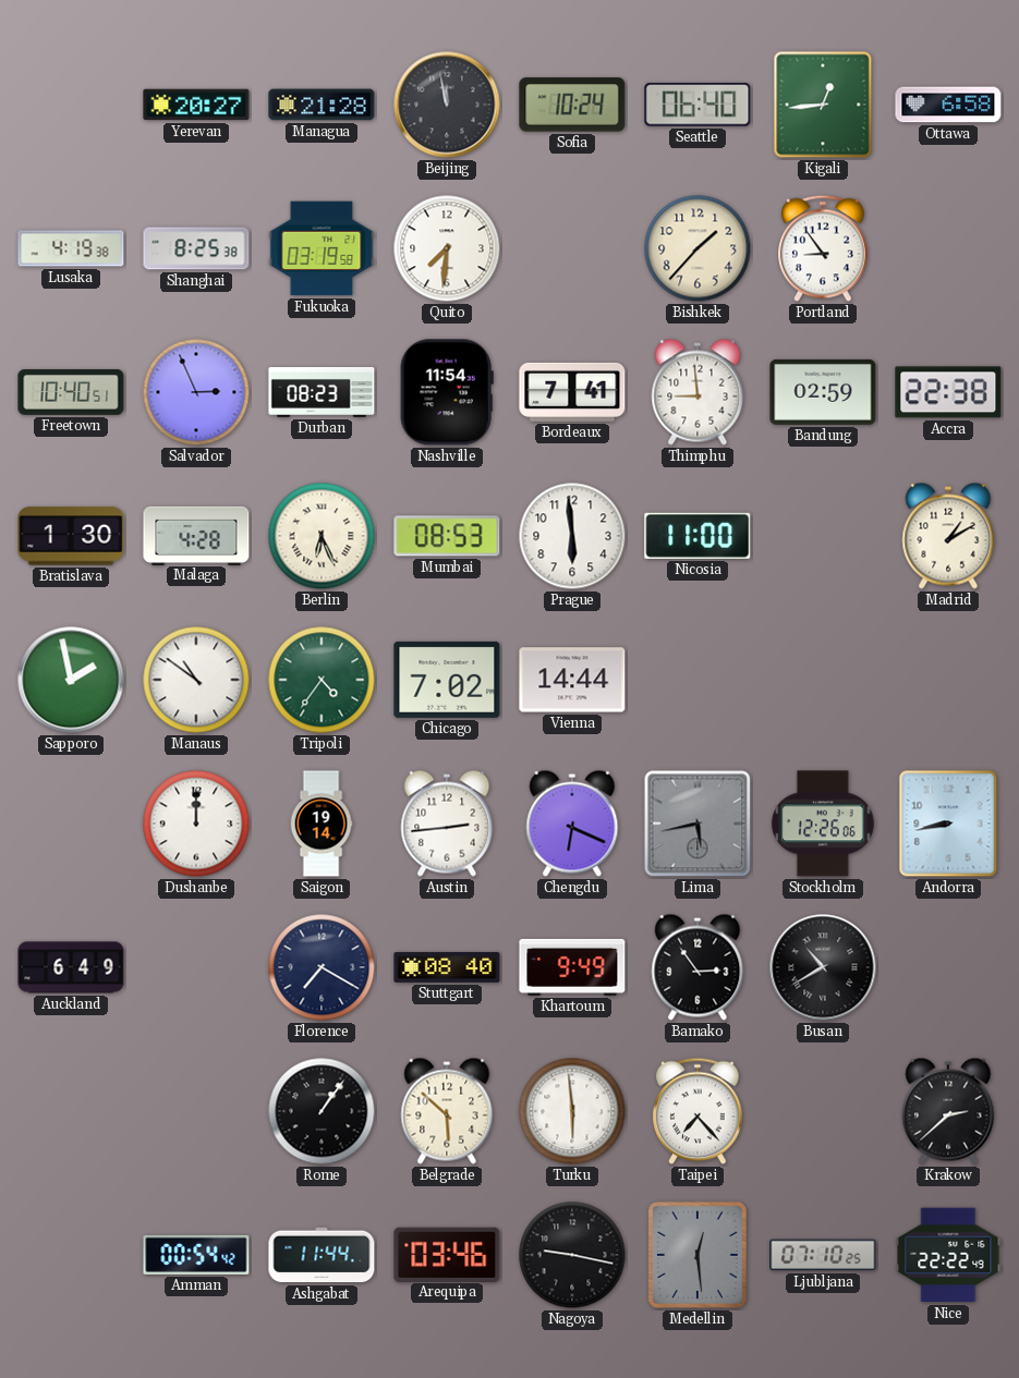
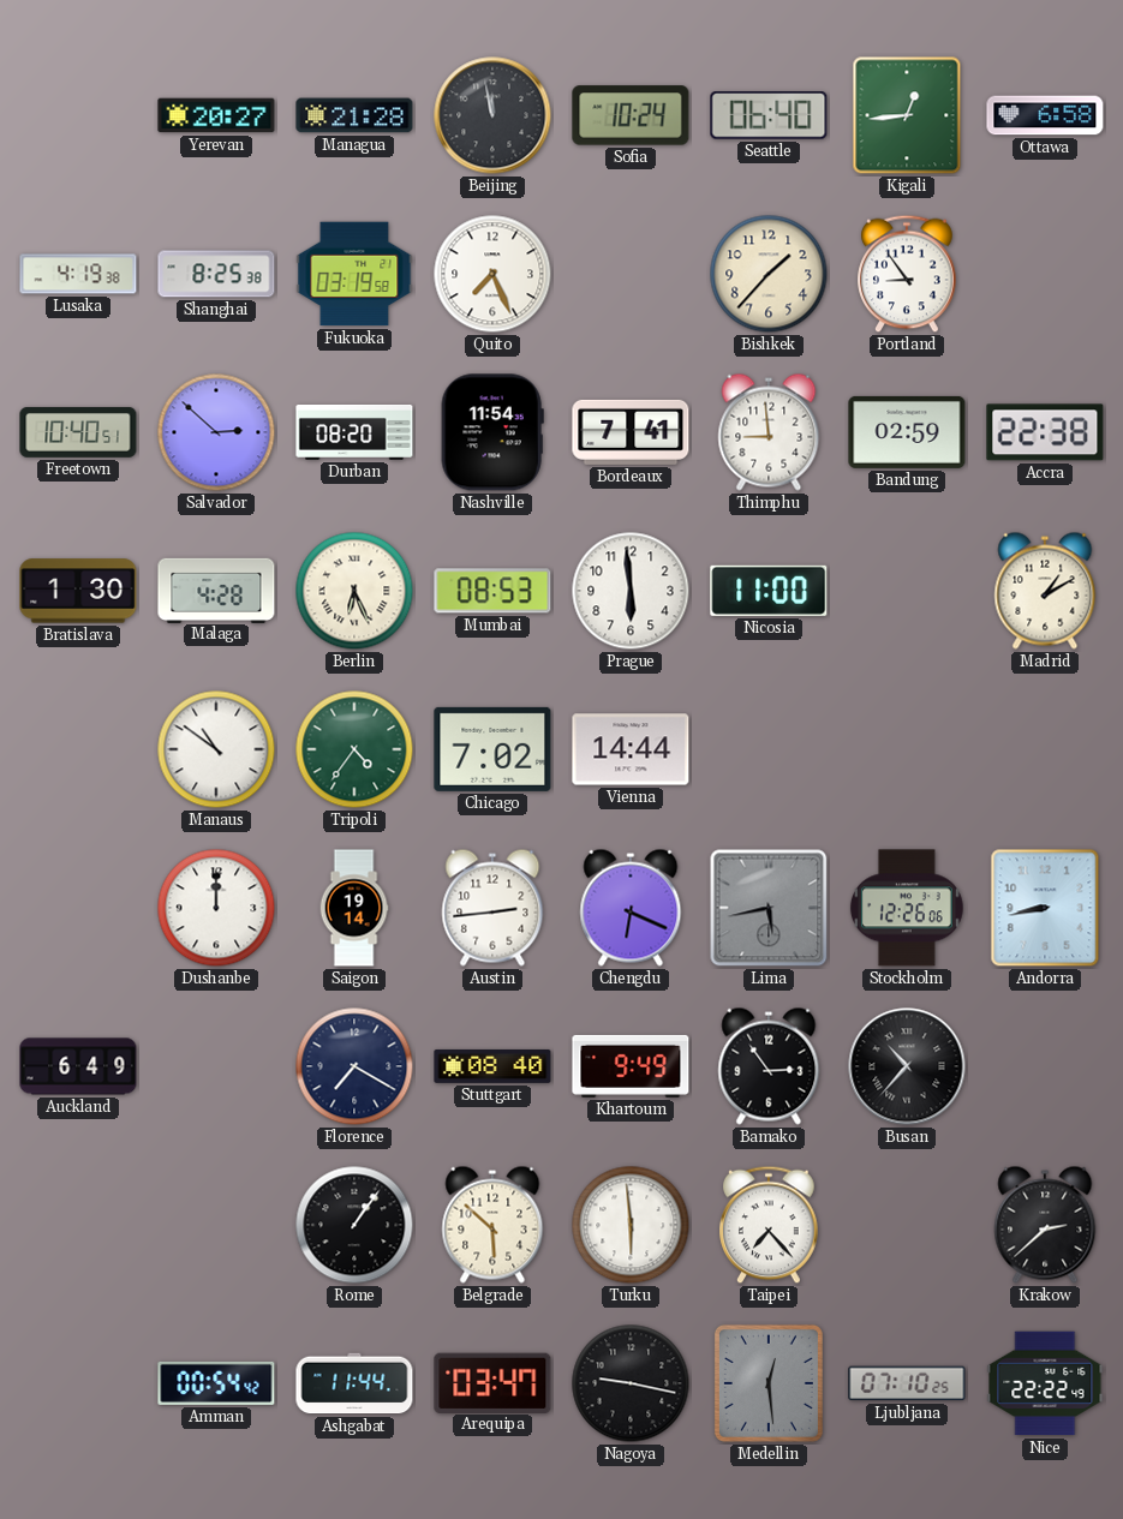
Quito: 7:31 -> 7:26 (492, 274)
Salvador: 2:56 -> 2:52 (216, 432)
Durban: 08:23 -> 08:20 (354, 432)
Sapporo: 1:58 -> none (71, 680)
Busan: 10:40 -> 10:37 (907, 1066)
Arequipa: 03:46 -> 03:47 (492, 1382)
